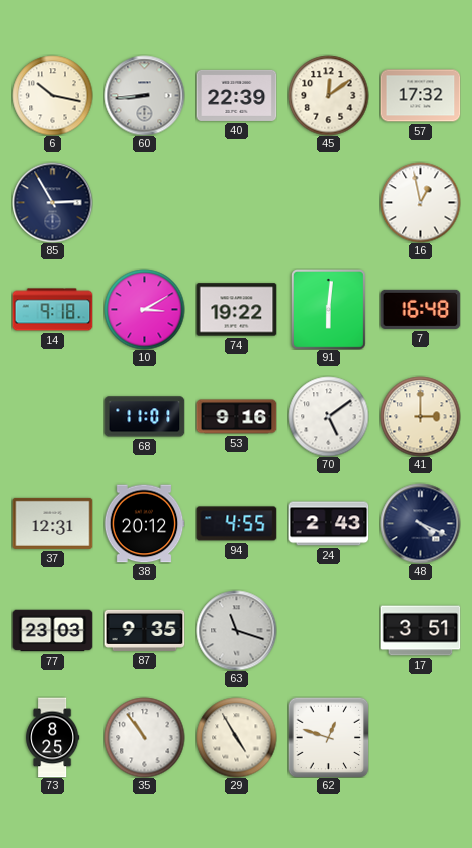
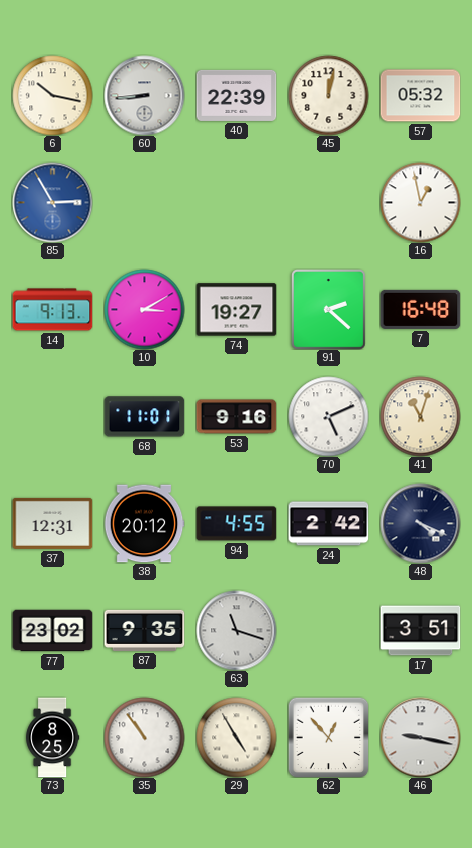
45: 12:09 -> 12:02 (328, 95)
57: 17:32 -> 05:32 (420, 96)
85 dial: navy -> blue (52, 202)
14: 9:18 -> 9:13 (52, 310)
74: 19:22 -> 19:27 (236, 310)
91: 6:01 -> 2:22 (328, 310)
70: 5:09 -> 5:11 (328, 416)
41: 3:00 -> 11:03 (420, 416)
24: 2:43 -> 2:42 (328, 524)
77: 23:03 -> 23:02 (52, 631)
62: 12:48 -> 12:53 (328, 737)
46: none -> 9:17 (420, 737)
